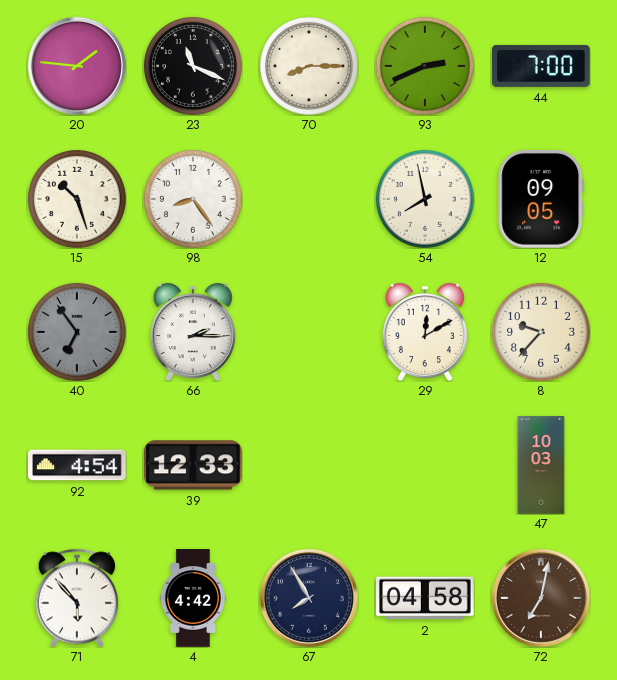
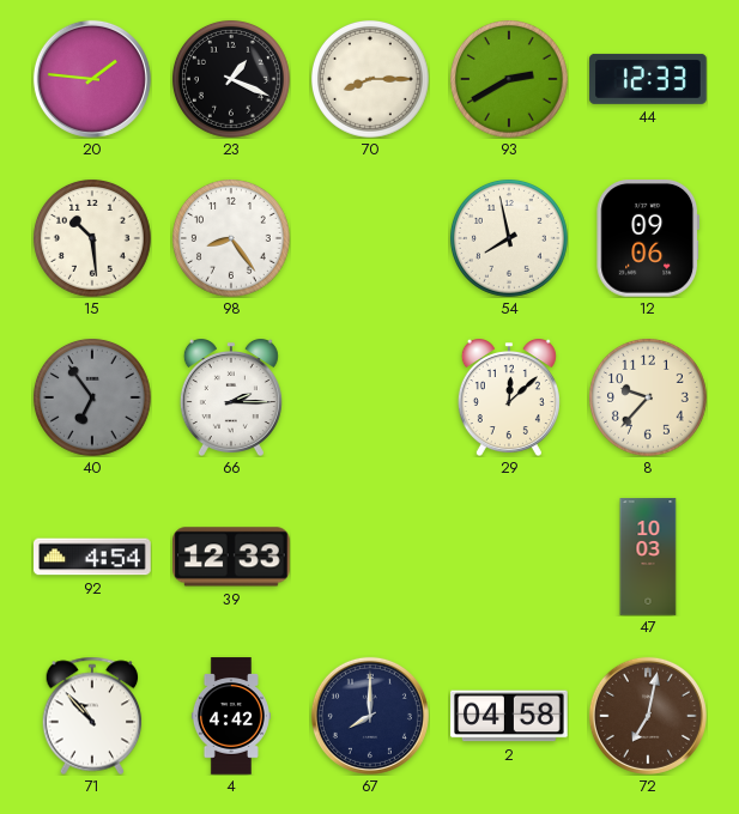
23: 11:19 -> 1:19 (231, 79)
93: 2:41 -> 2:40 (509, 79)
44: 7:00 -> 12:33 (648, 79)
15: 10:27 -> 10:29 (92, 238)
12: 09:05 -> 09:06 (648, 239)
29: 12:10 -> 12:08 (509, 397)
71: 5:53 -> 10:53 (92, 716)
67: 7:55 -> 8:00 (370, 716)
